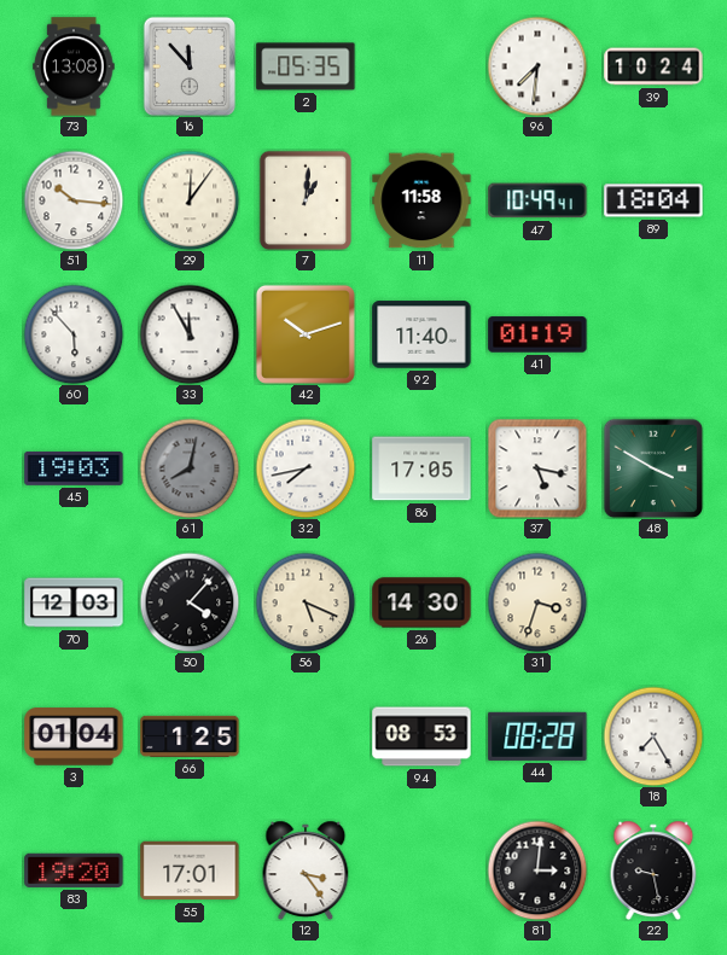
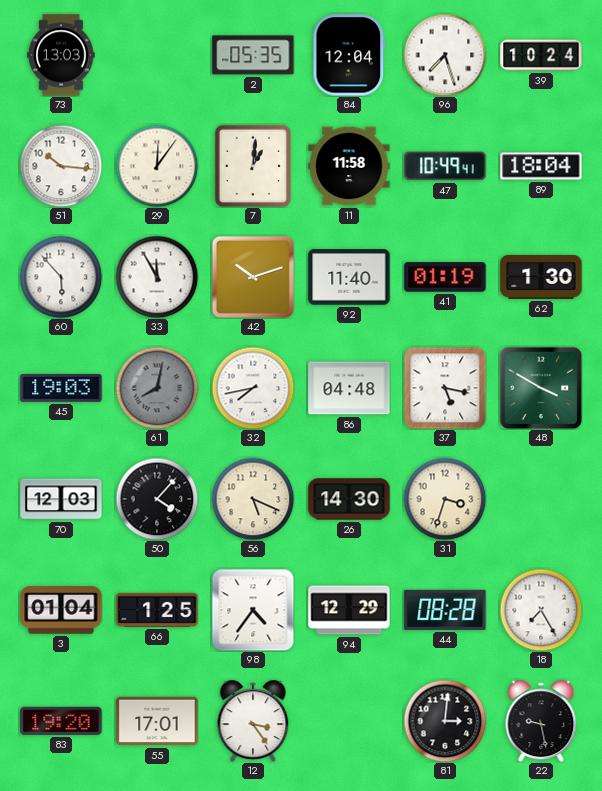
73: 13:08 -> 13:03 (61, 55)
16: 11:53 -> none (188, 65)
84: none -> 12:04 (349, 55)
96: 7:31 -> 7:27 (445, 55)
62: none -> 1:30 (541, 277)
86: 17:05 -> 04:48 (349, 388)
98: none -> 4:36 (253, 610)
94: 08:53 -> 12:29 (349, 610)
